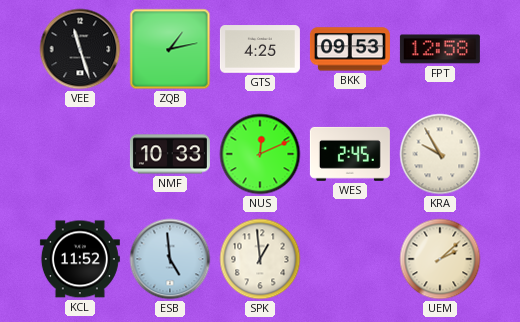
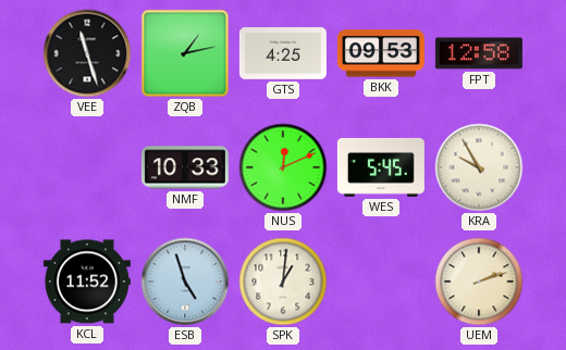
WES: 2:45 -> 5:45 (381, 167)
ESB: 4:59 -> 4:57 (185, 282)
SPK: 12:59 -> 1:01 (283, 282)
UEM: 2:08 -> 2:12 (479, 282)
